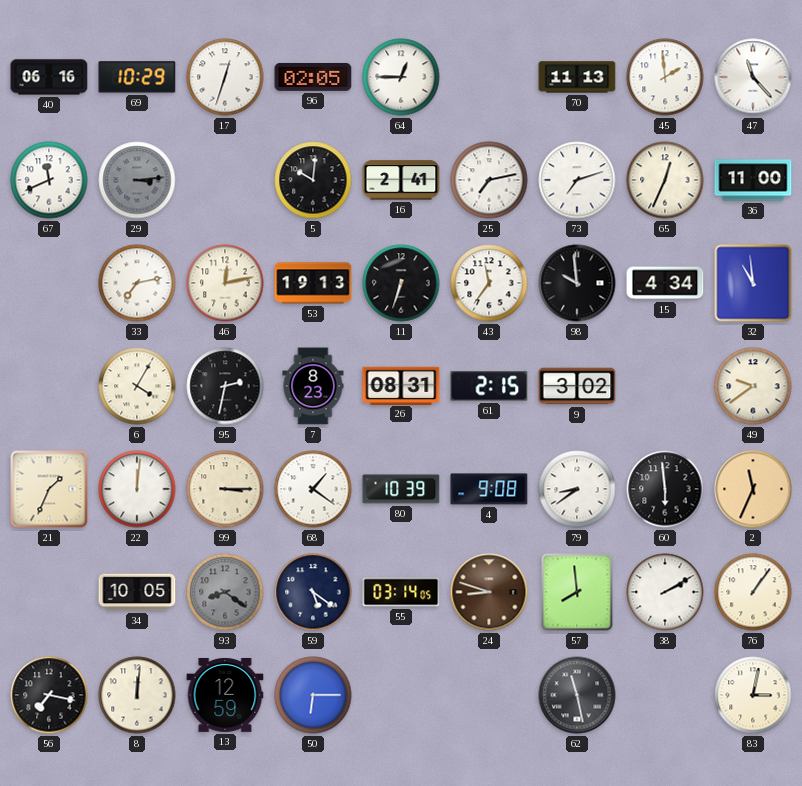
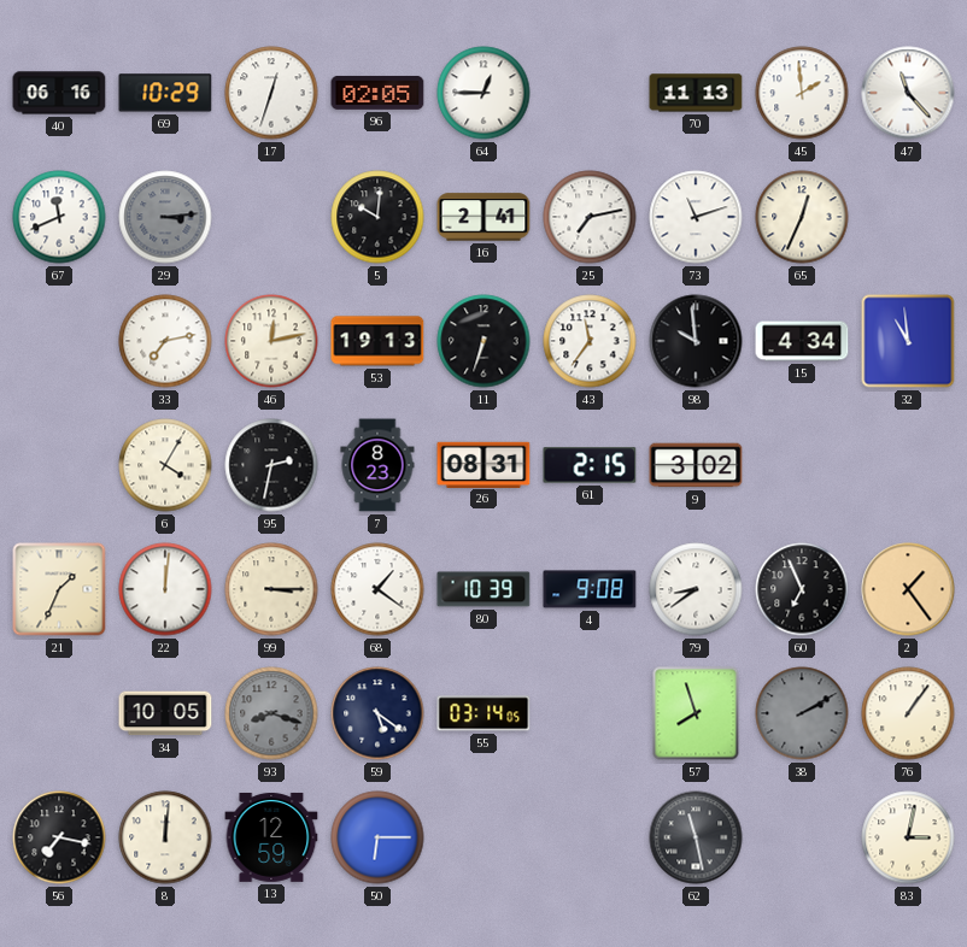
73: 7:12 -> 11:12 (696, 217)
36: 11:00 -> none (753, 180)
49: 9:39 -> none (753, 386)
60: 5:59 -> 6:56 (802, 589)
2: 11:34 -> 1:24 (908, 589)
93: 8:21 -> 8:18 (271, 713)
24: 8:48 -> none (489, 592)
57: 7:59 -> 7:57 (696, 713)
38 dial: white -> grey (802, 713)
